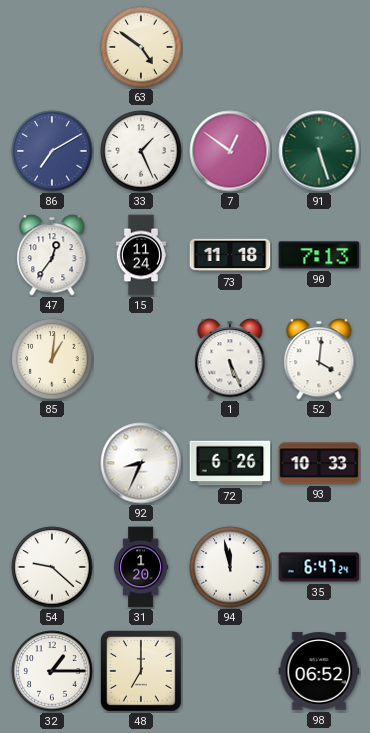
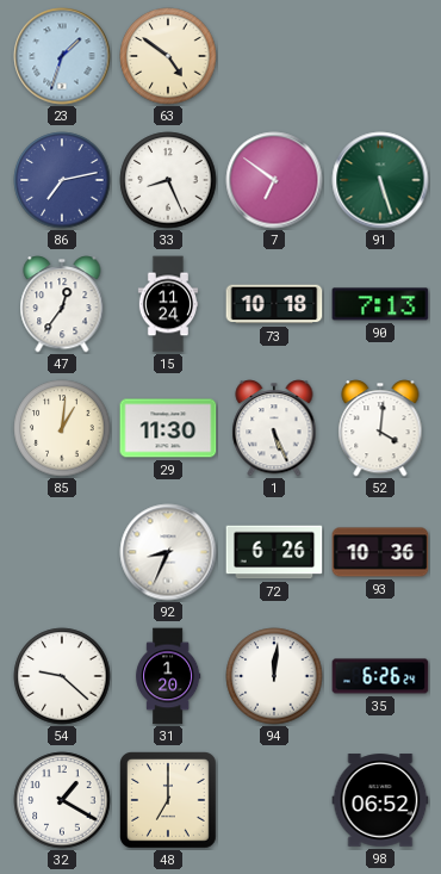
23: none -> 1:33 (62, 56)
86: 7:10 -> 7:13 (62, 180)
33: 1:26 -> 8:26 (168, 180)
7: 12:51 -> 6:51 (274, 180)
73: 11:18 -> 10:18 (274, 304)
29: none -> 11:30 (168, 428)
93: 10:33 -> 10:36 (380, 552)
94: 11:58 -> 12:01 (274, 676)
35: 6:47 -> 6:26 (380, 676)
32: 1:15 -> 1:20 (62, 800)
